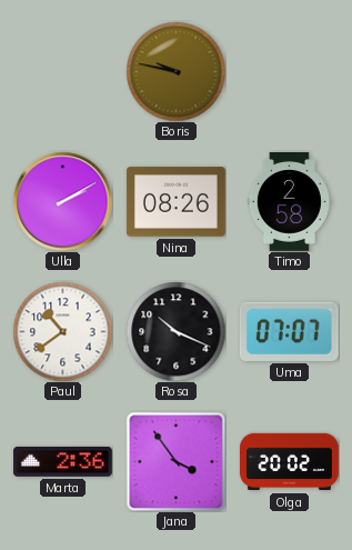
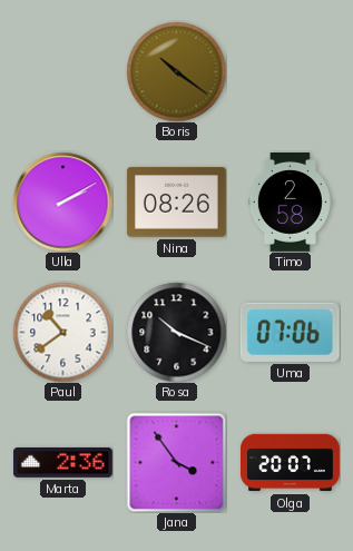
Boris: 9:47 -> 10:21 (176, 71)
Uma: 07:07 -> 07:06 (290, 332)
Olga: 20:02 -> 20:07 (291, 463)
